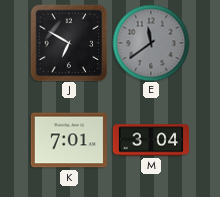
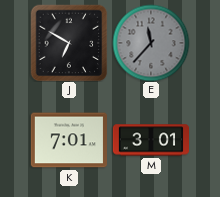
E: 11:39 -> 11:37 (151, 43)
M: 3:04 -> 3:01 (150, 140)
